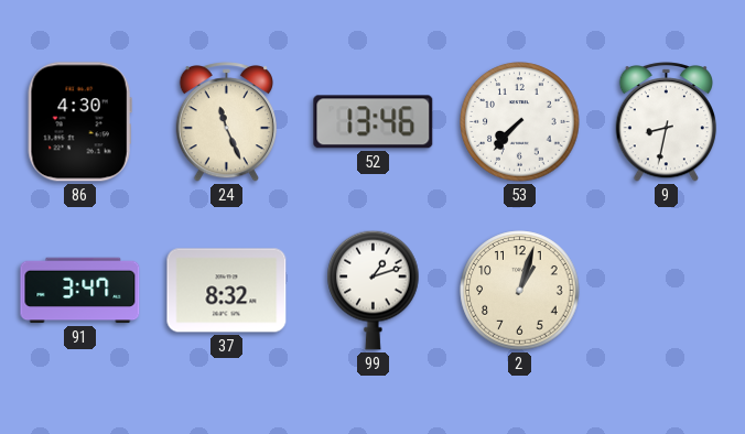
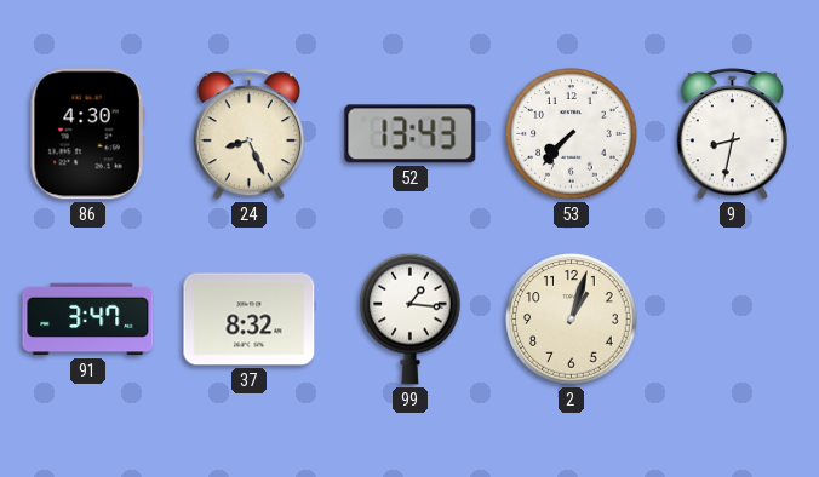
24: 11:26 -> 8:26 (248, 134)
52: 13:46 -> 13:43 (411, 134)
99: 1:12 -> 1:16 (411, 318)
